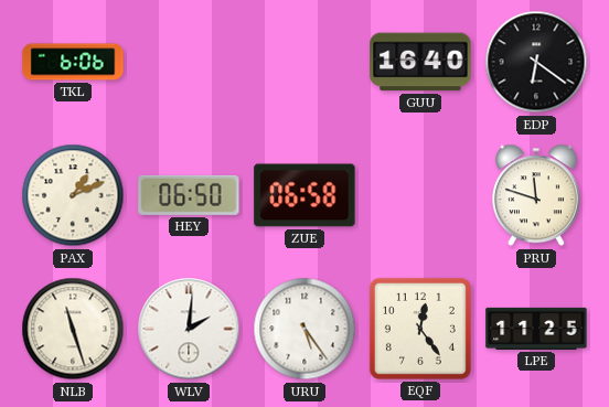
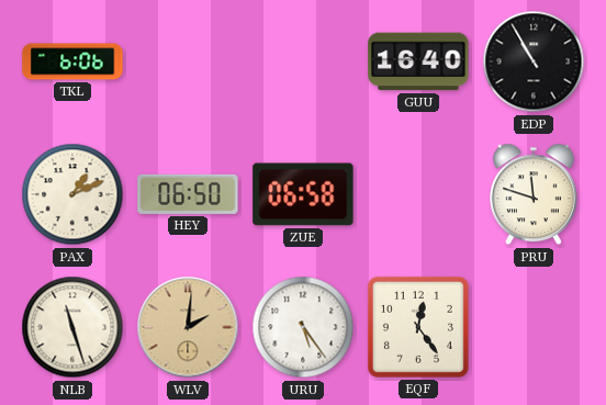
EDP: 6:21 -> 10:55 (534, 61)
WLV dial: white -> champagne (188, 327)
LPE: 11:25 -> none (536, 329)
